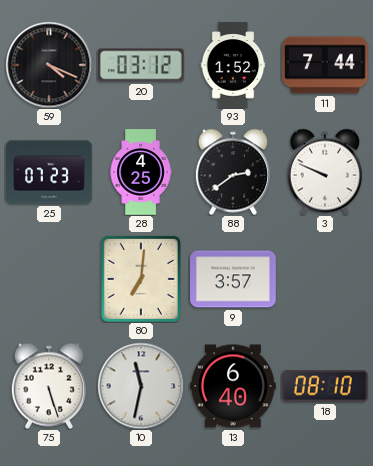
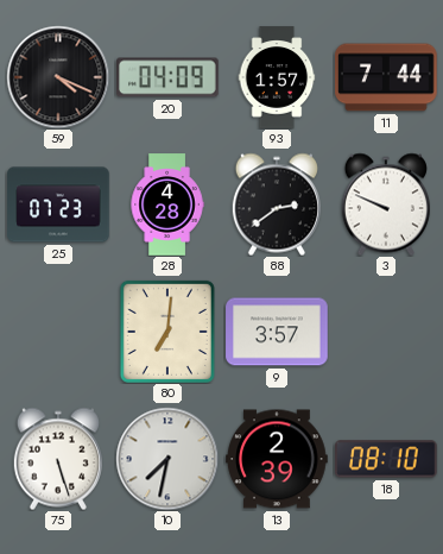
20: 03:12 -> 04:09 (167, 77)
93: 1:52 -> 1:57 (277, 77)
28: 4:25 -> 4:28 (167, 204)
10: 11:32 -> 7:32 (167, 459)
13: 6:40 -> 2:39 (277, 459)
